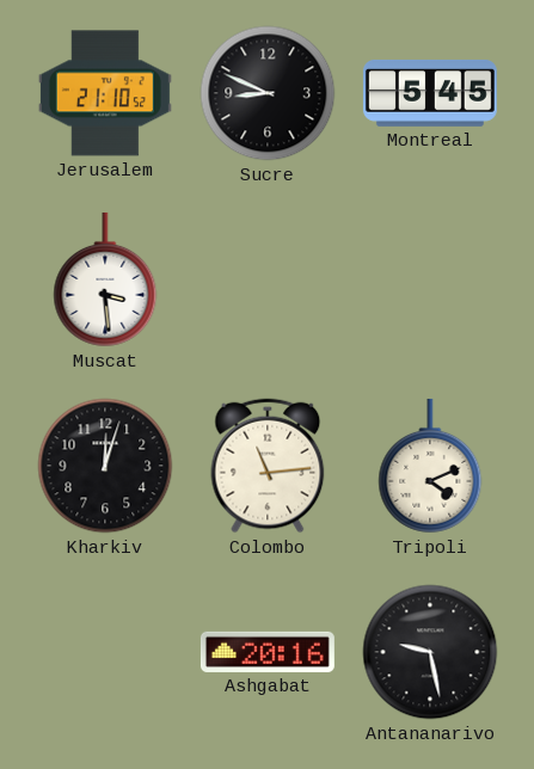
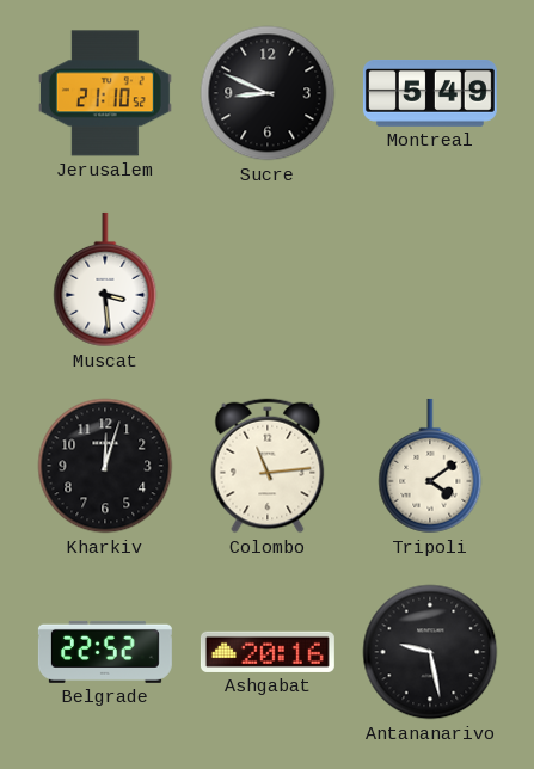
Montreal: 5:45 -> 5:49 (430, 93)
Tripoli: 4:11 -> 4:09 (430, 466)
Belgrade: none -> 22:52 (105, 652)
